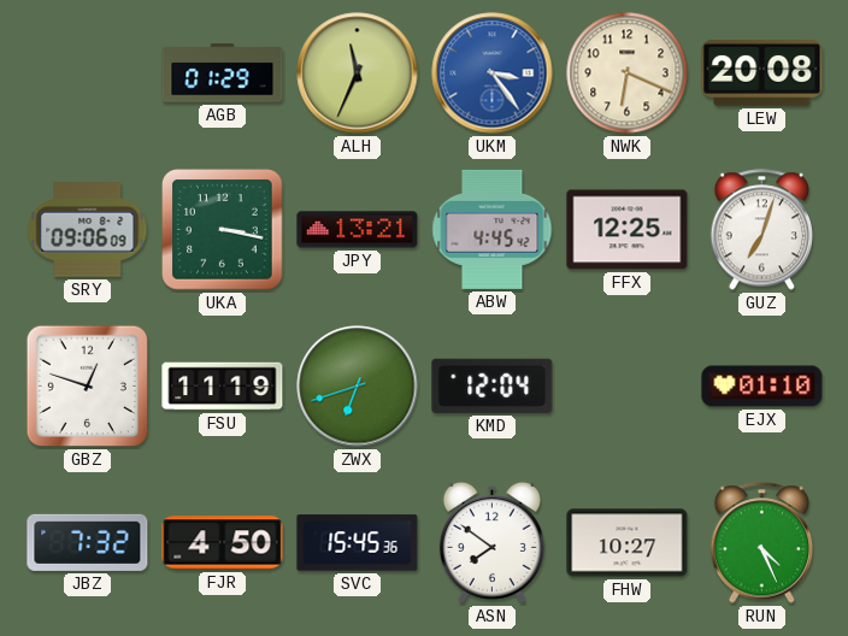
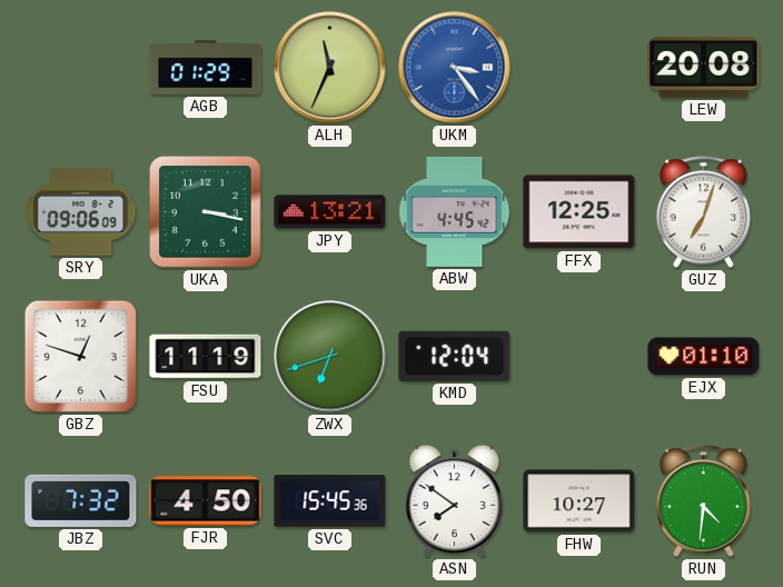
NWK: 6:19 -> none (628, 73)
RUN: 4:26 -> 4:31 (703, 501)
